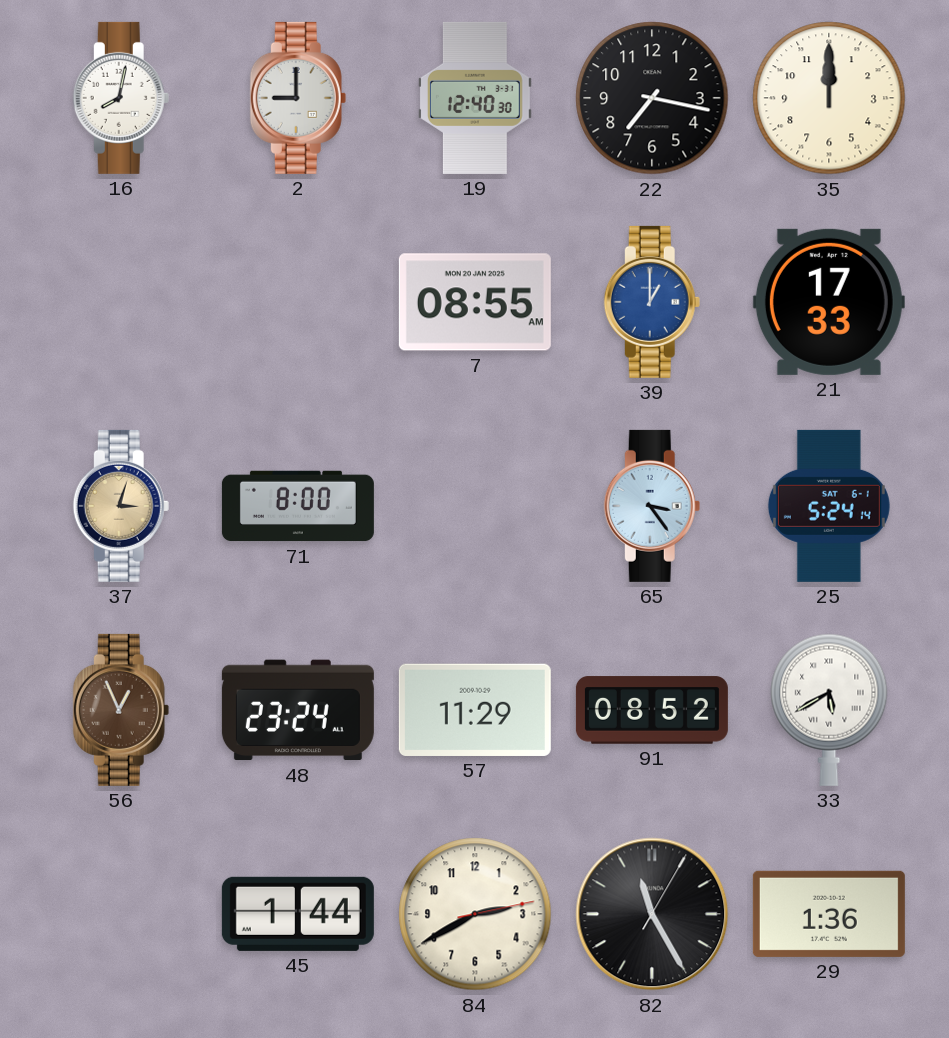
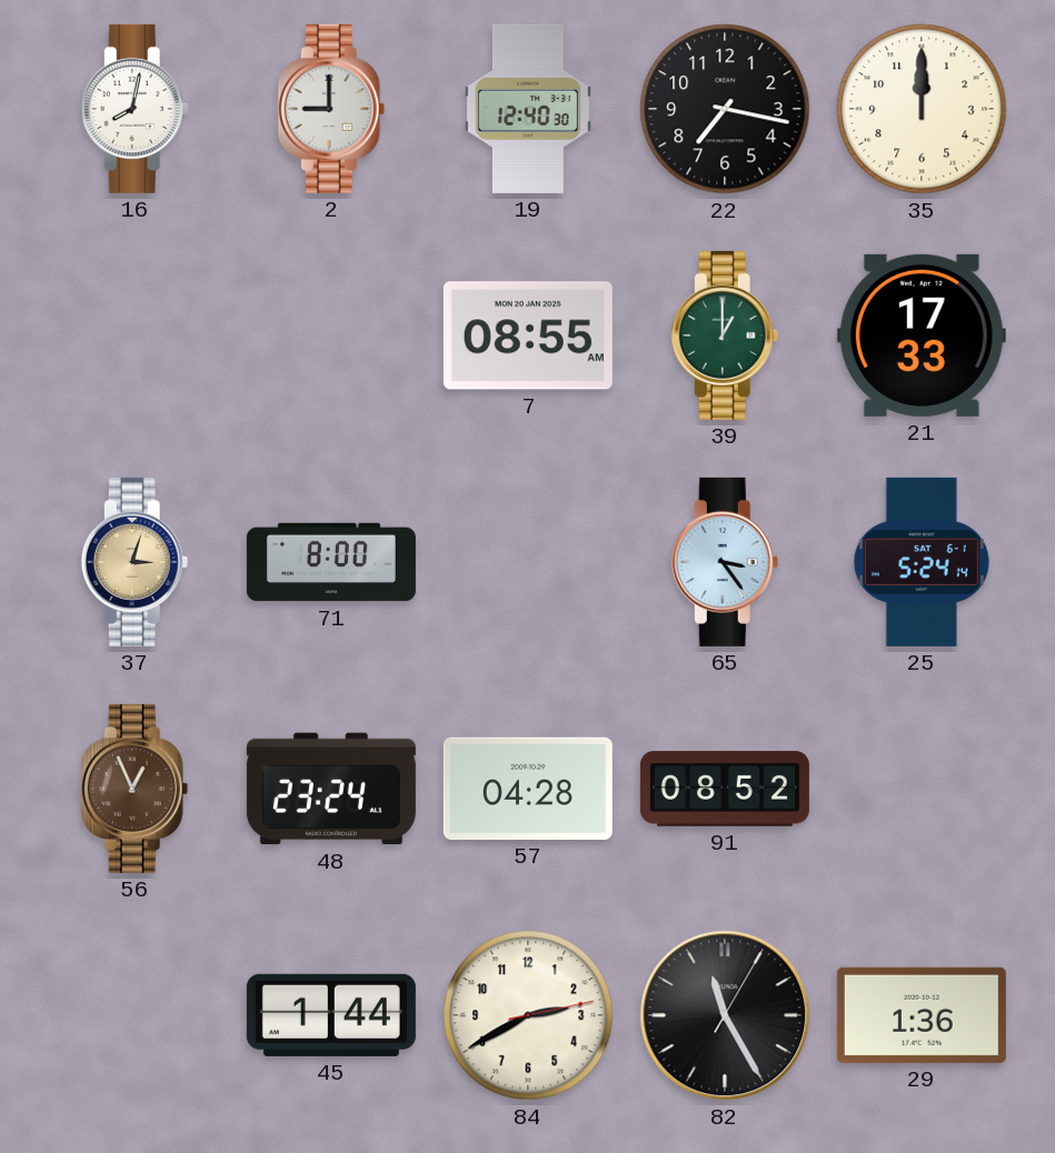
39 dial: blue -> green (725, 335)
57: 11:29 -> 04:28 (528, 789)
33: 5:40 -> none (829, 710)
